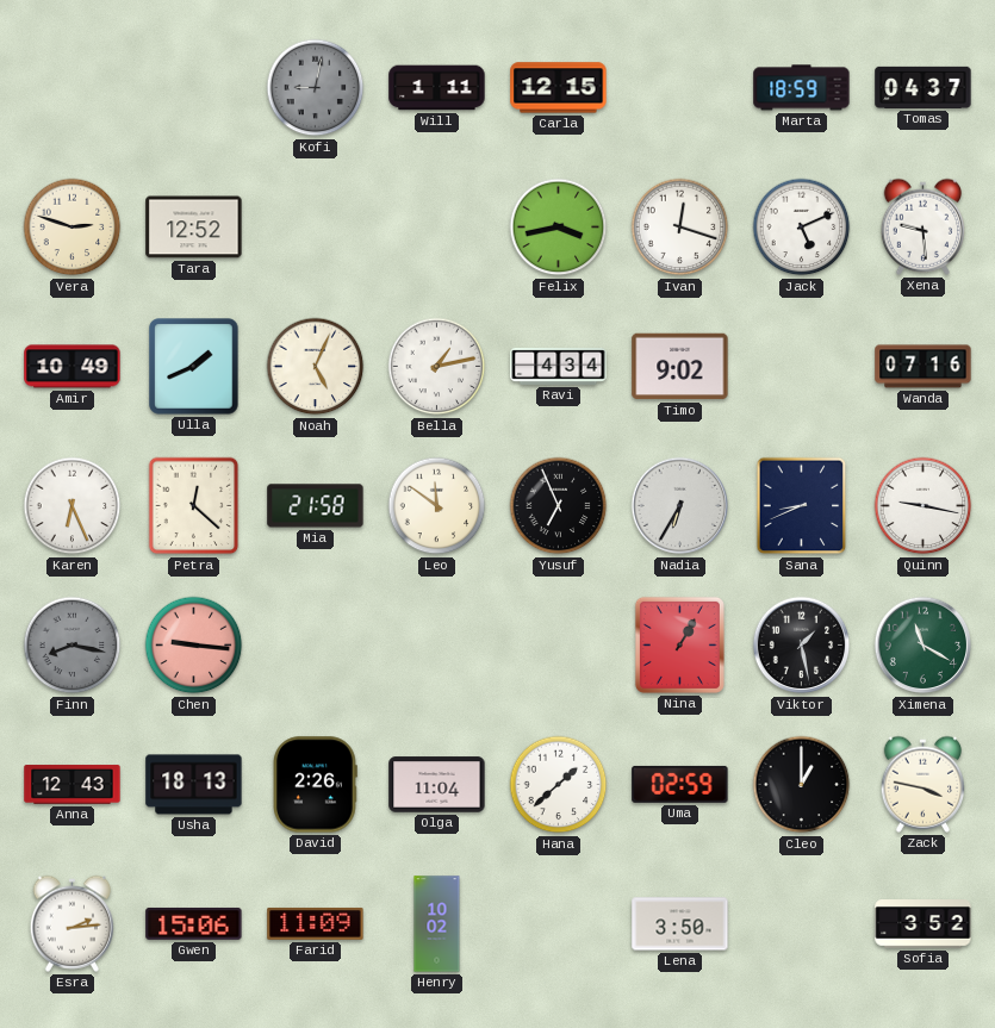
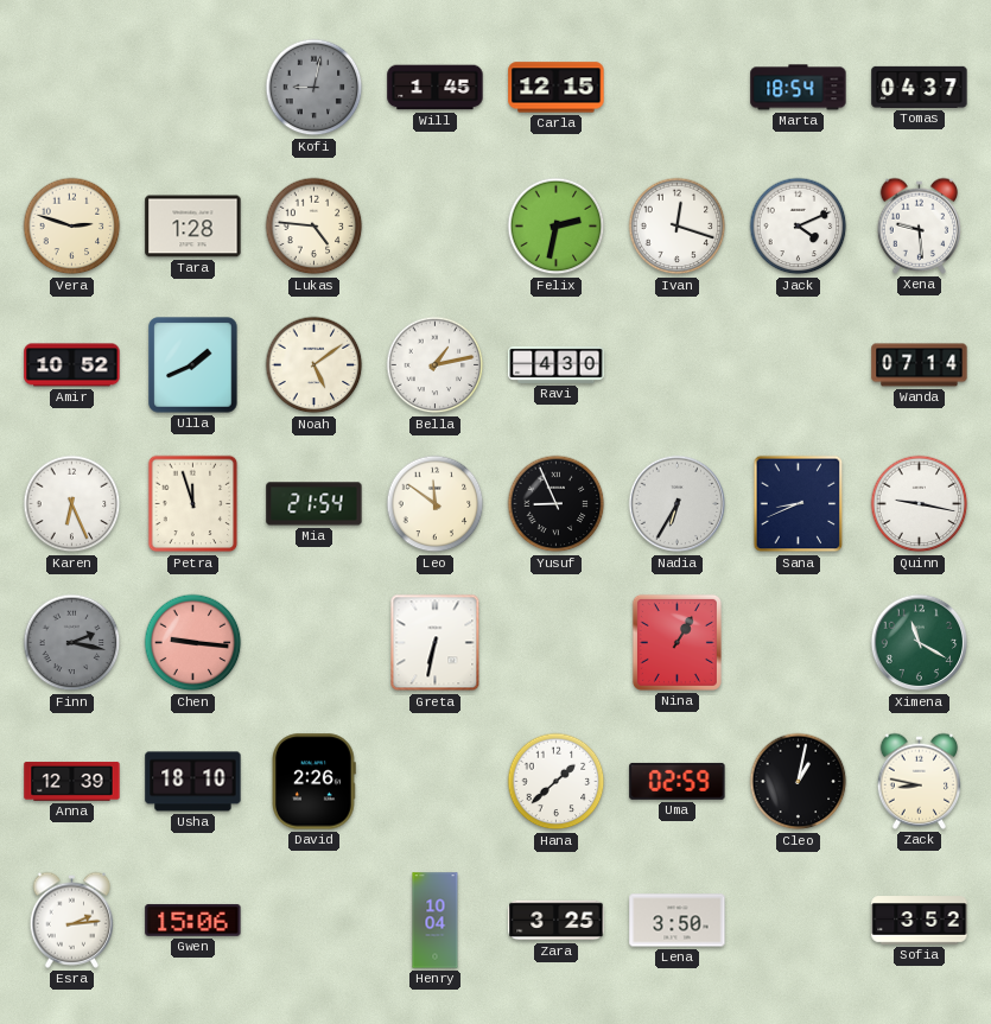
Will: 1:11 -> 1:45 (436, 88)
Marta: 18:59 -> 18:54 (799, 88)
Tara: 12:52 -> 1:28 (193, 227)
Lukas: none -> 4:46 (315, 227)
Felix: 3:43 -> 2:32 (557, 227)
Jack: 5:11 -> 4:11 (799, 227)
Amir: 10:49 -> 10:52 (72, 365)
Noah: 5:04 -> 5:09 (315, 365)
Ravi: 4:34 -> 4:30 (557, 364)
Timo: 9:02 -> none (680, 367)
Wanda: 07:16 -> 07:14 (920, 365)
Petra: 12:22 -> 11:57 (193, 504)
Mia: 21:58 -> 21:54 (315, 504)
Yusuf: 6:56 -> 8:56 (557, 504)
Finn: 8:17 -> 2:17 (72, 643)
Greta: none -> 6:32 (436, 643)
Viktor: 1:28 -> none (802, 646)
Anna: 12:43 -> 12:39 (72, 782)
Usha: 18:13 -> 18:10 (193, 782)
Olga: 11:04 -> none (437, 785)
Cleo: 1:00 -> 1:02 (799, 782)
Zack: 3:47 -> 8:47 (920, 781)
Farid: 11:09 -> none (316, 924)
Henry: 10:02 -> 10:04 (436, 921)
Zara: none -> 3:25 (557, 921)
